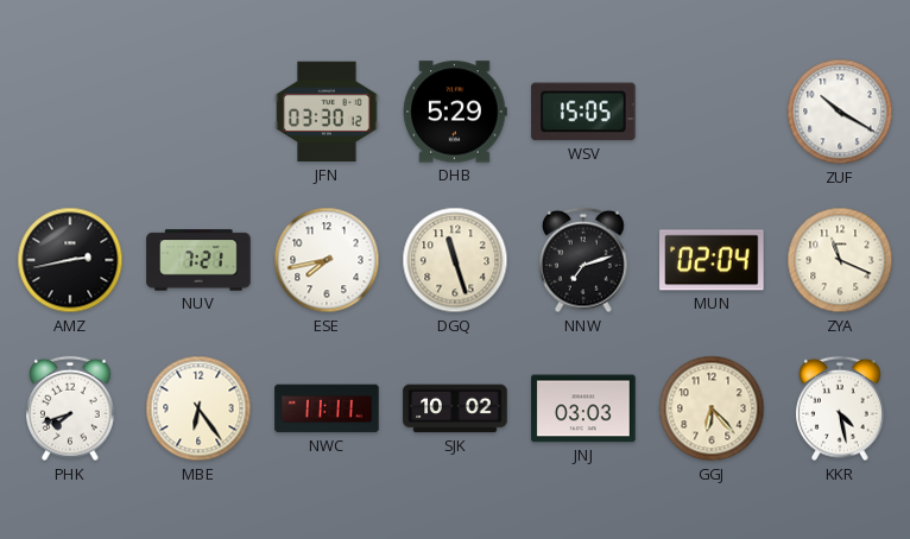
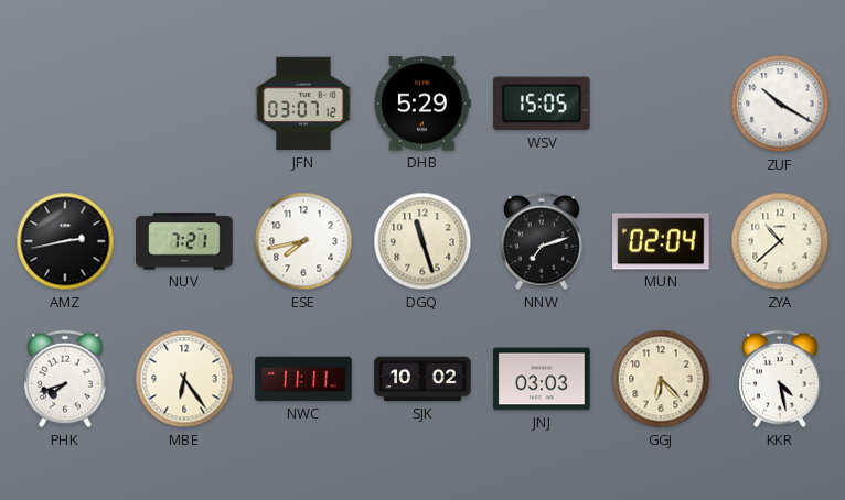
JFN: 03:30 -> 03:07 (303, 104)
ZYA: 11:19 -> 10:38 (780, 241)
